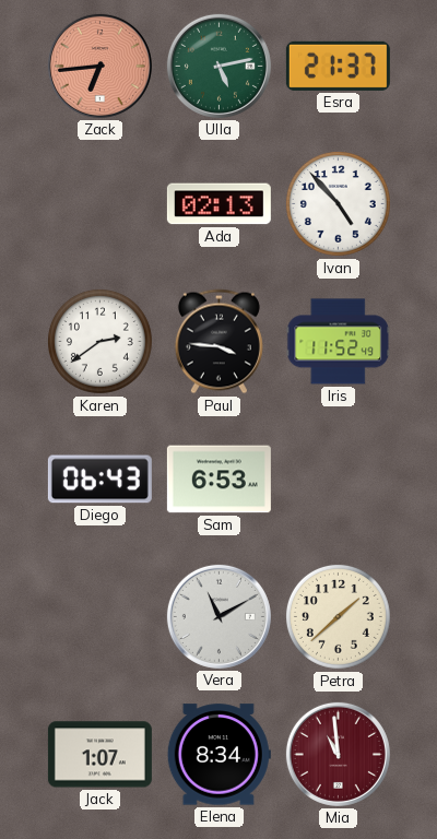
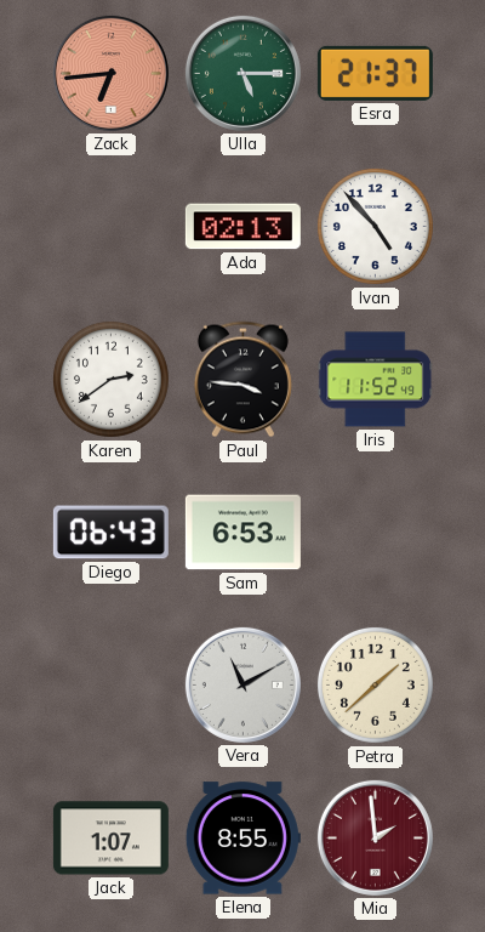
Ulla: 5:13 -> 5:15 (242, 73)
Elena: 8:34 -> 8:55 (242, 839)
Mia: 10:59 -> 1:59 (375, 837)
